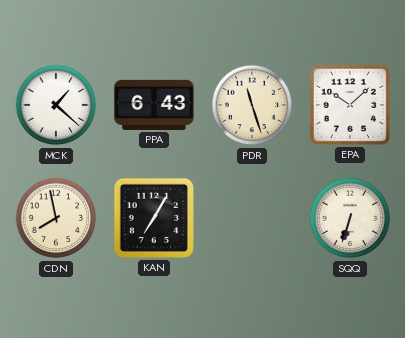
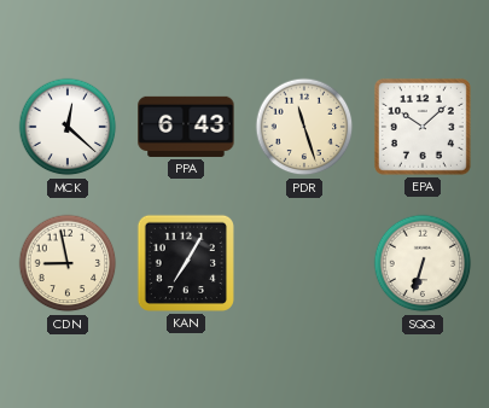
MCK: 1:22 -> 12:22 (68, 127)
CDN: 7:58 -> 8:58 (68, 263)
